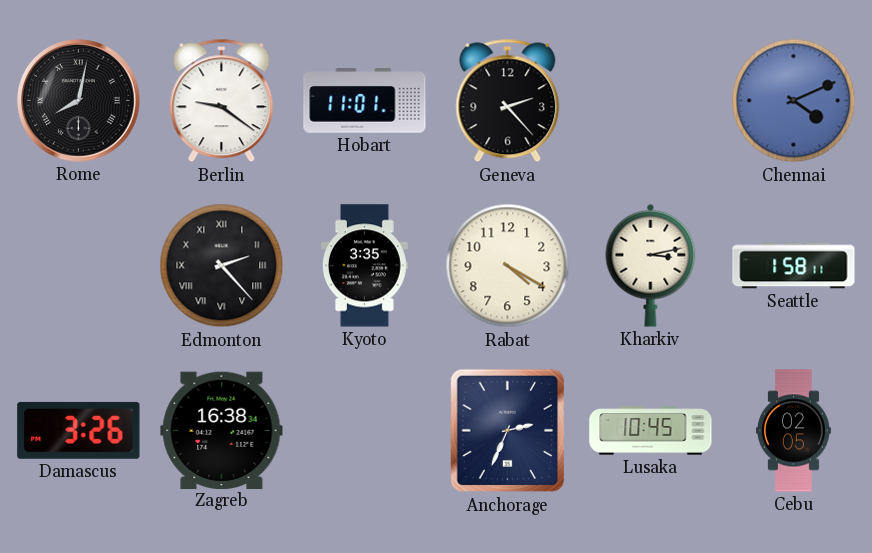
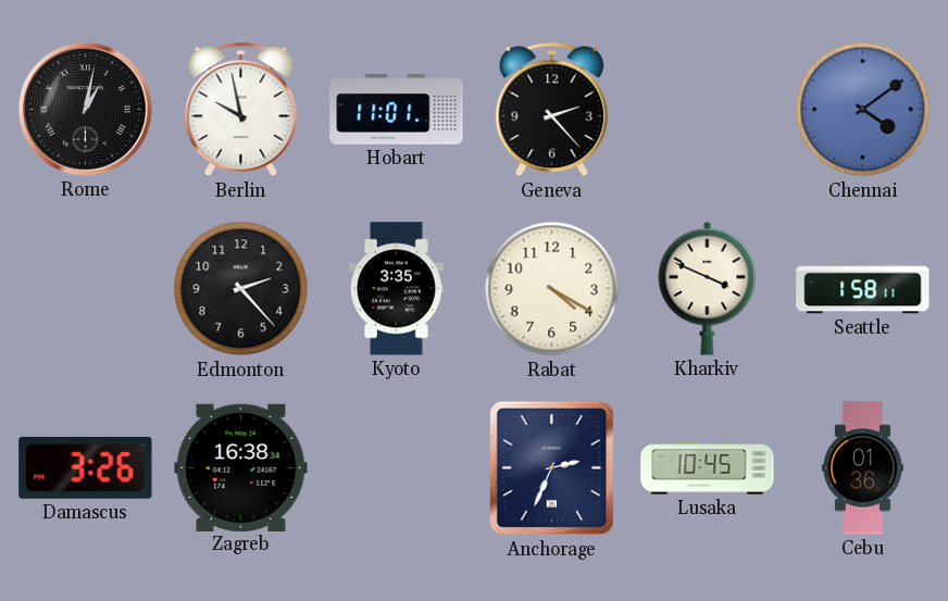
Rome: 8:02 -> 1:02 (86, 110)
Berlin: 9:21 -> 9:58 (241, 110)
Chennai: 4:11 -> 4:09 (863, 110)
Edmonton numerals: Roman -> Arabic (241, 289)
Kharkiv: 3:13 -> 3:49 (708, 288)
Cebu: 02:05 -> 01:36 (862, 468)
